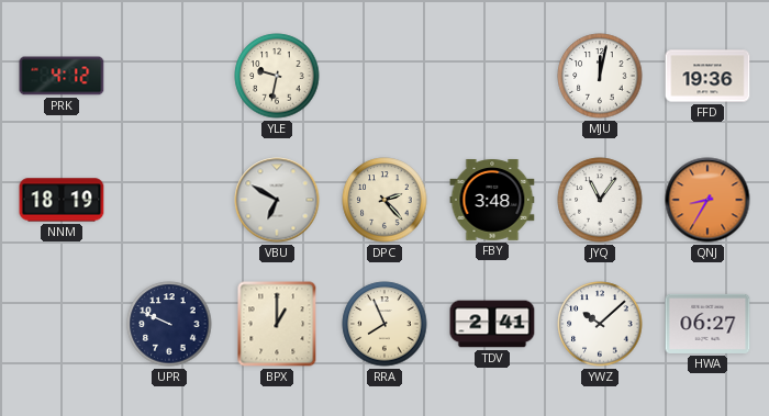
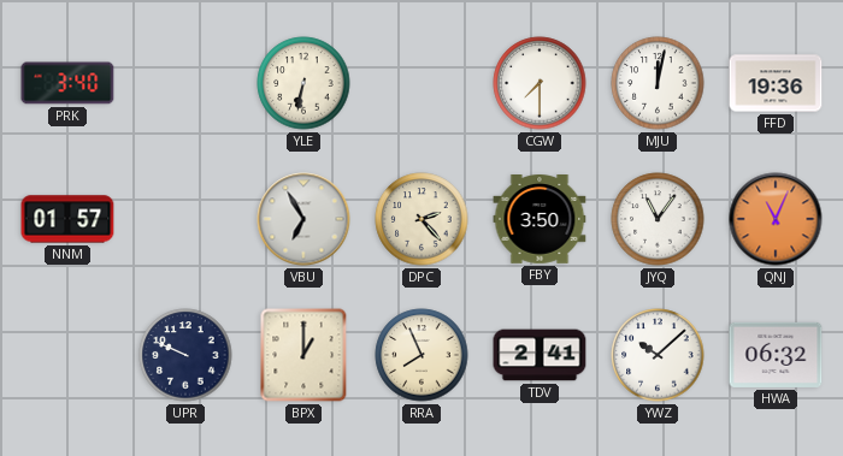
PRK: 4:12 -> 3:40 (67, 83)
YLE: 9:32 -> 6:32 (303, 83)
CGW: none -> 7:30 (540, 83)
NNM: 18:19 -> 01:57 (67, 219)
VBU: 6:50 -> 6:55 (303, 219)
FBY: 3:48 -> 3:50 (540, 219)
QNJ: 8:35 -> 11:04 (776, 219)
HWA: 06:27 -> 06:32 (776, 355)
